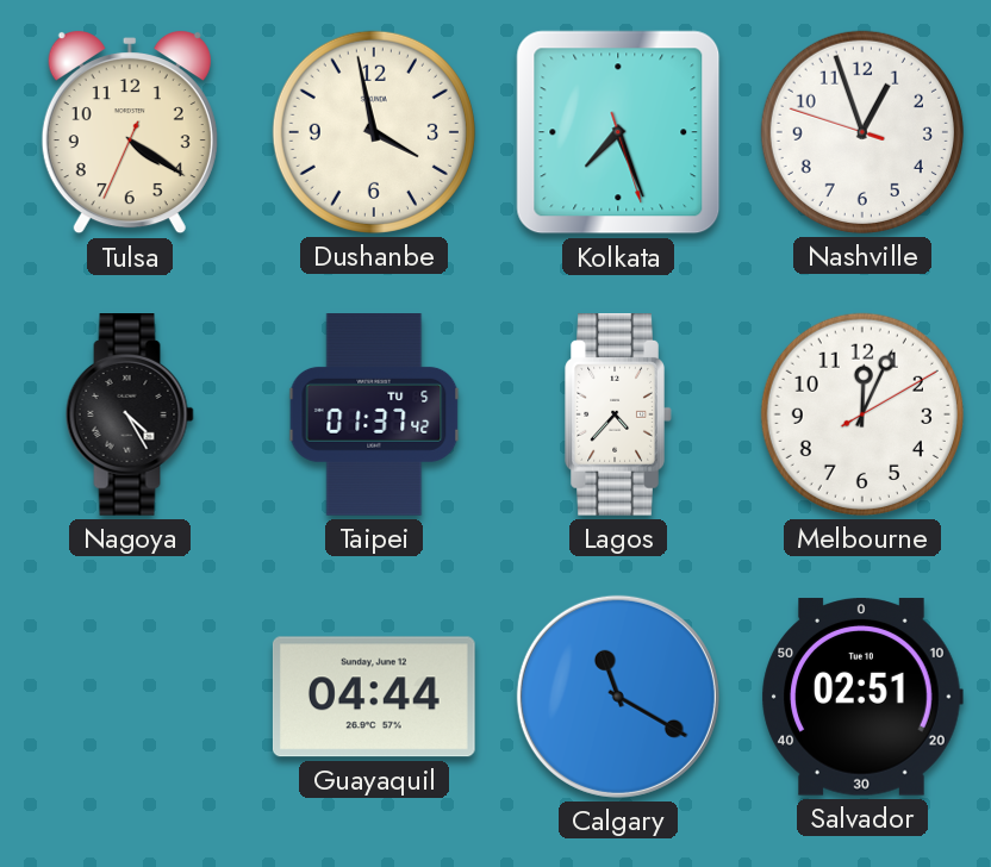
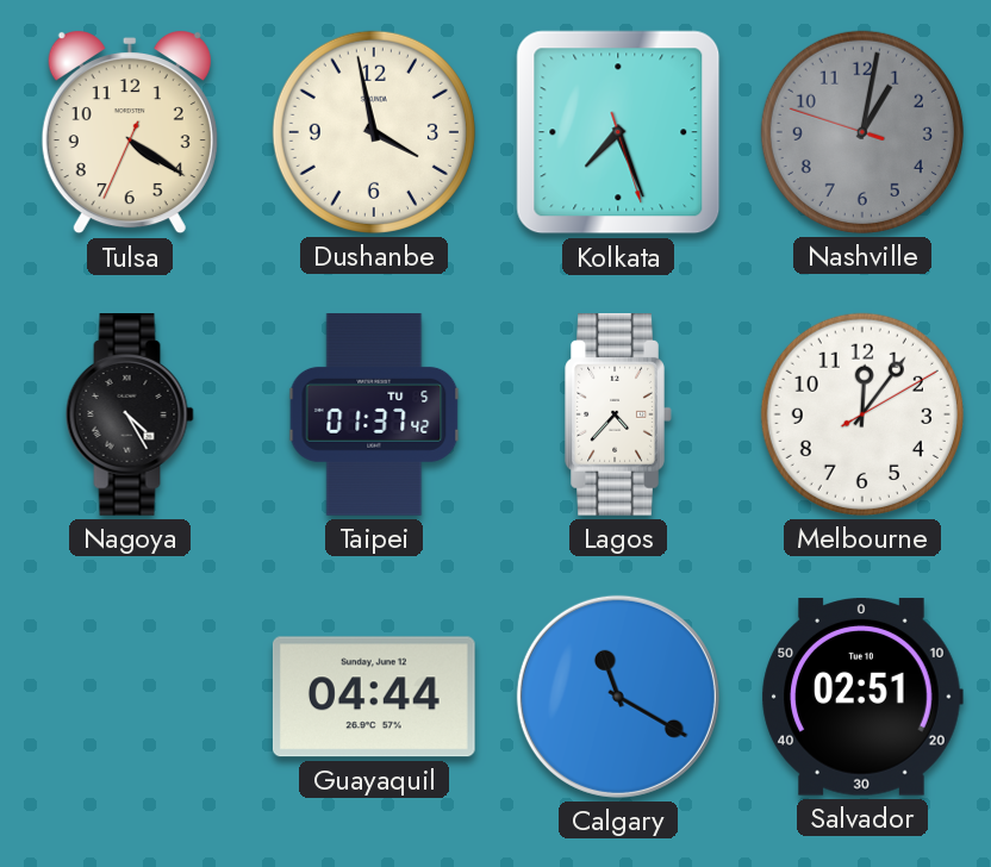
Nashville: 12:56 -> 1:01 (862, 132)
Nashville dial: white -> grey (862, 132)
Melbourne: 12:04 -> 12:06 (862, 414)
